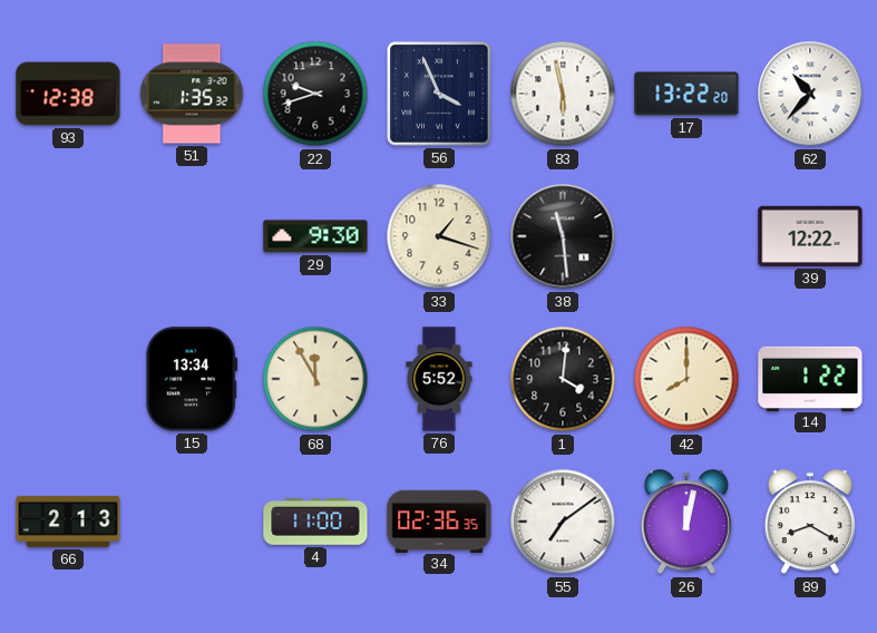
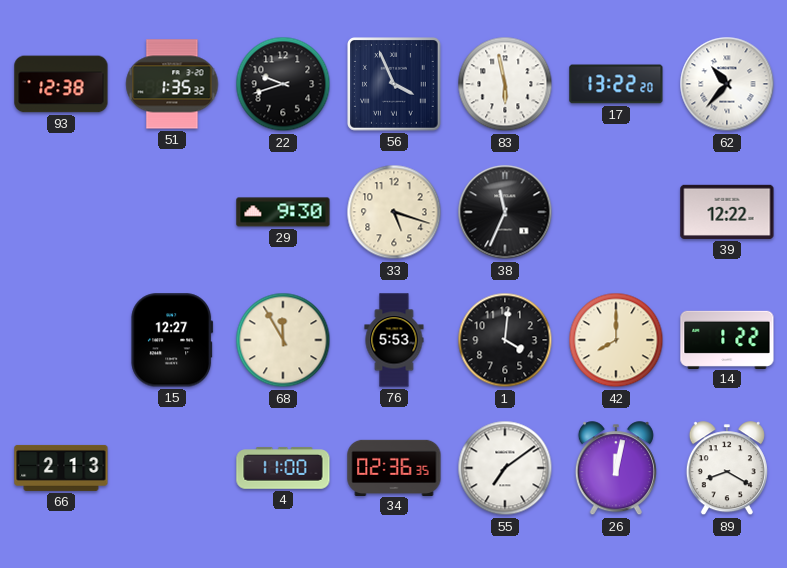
33: 1:18 -> 5:18 (394, 212)
38: 11:29 -> 11:34 (505, 212)
15: 13:34 -> 12:27 (172, 340)
76: 5:52 -> 5:53 (394, 340)
